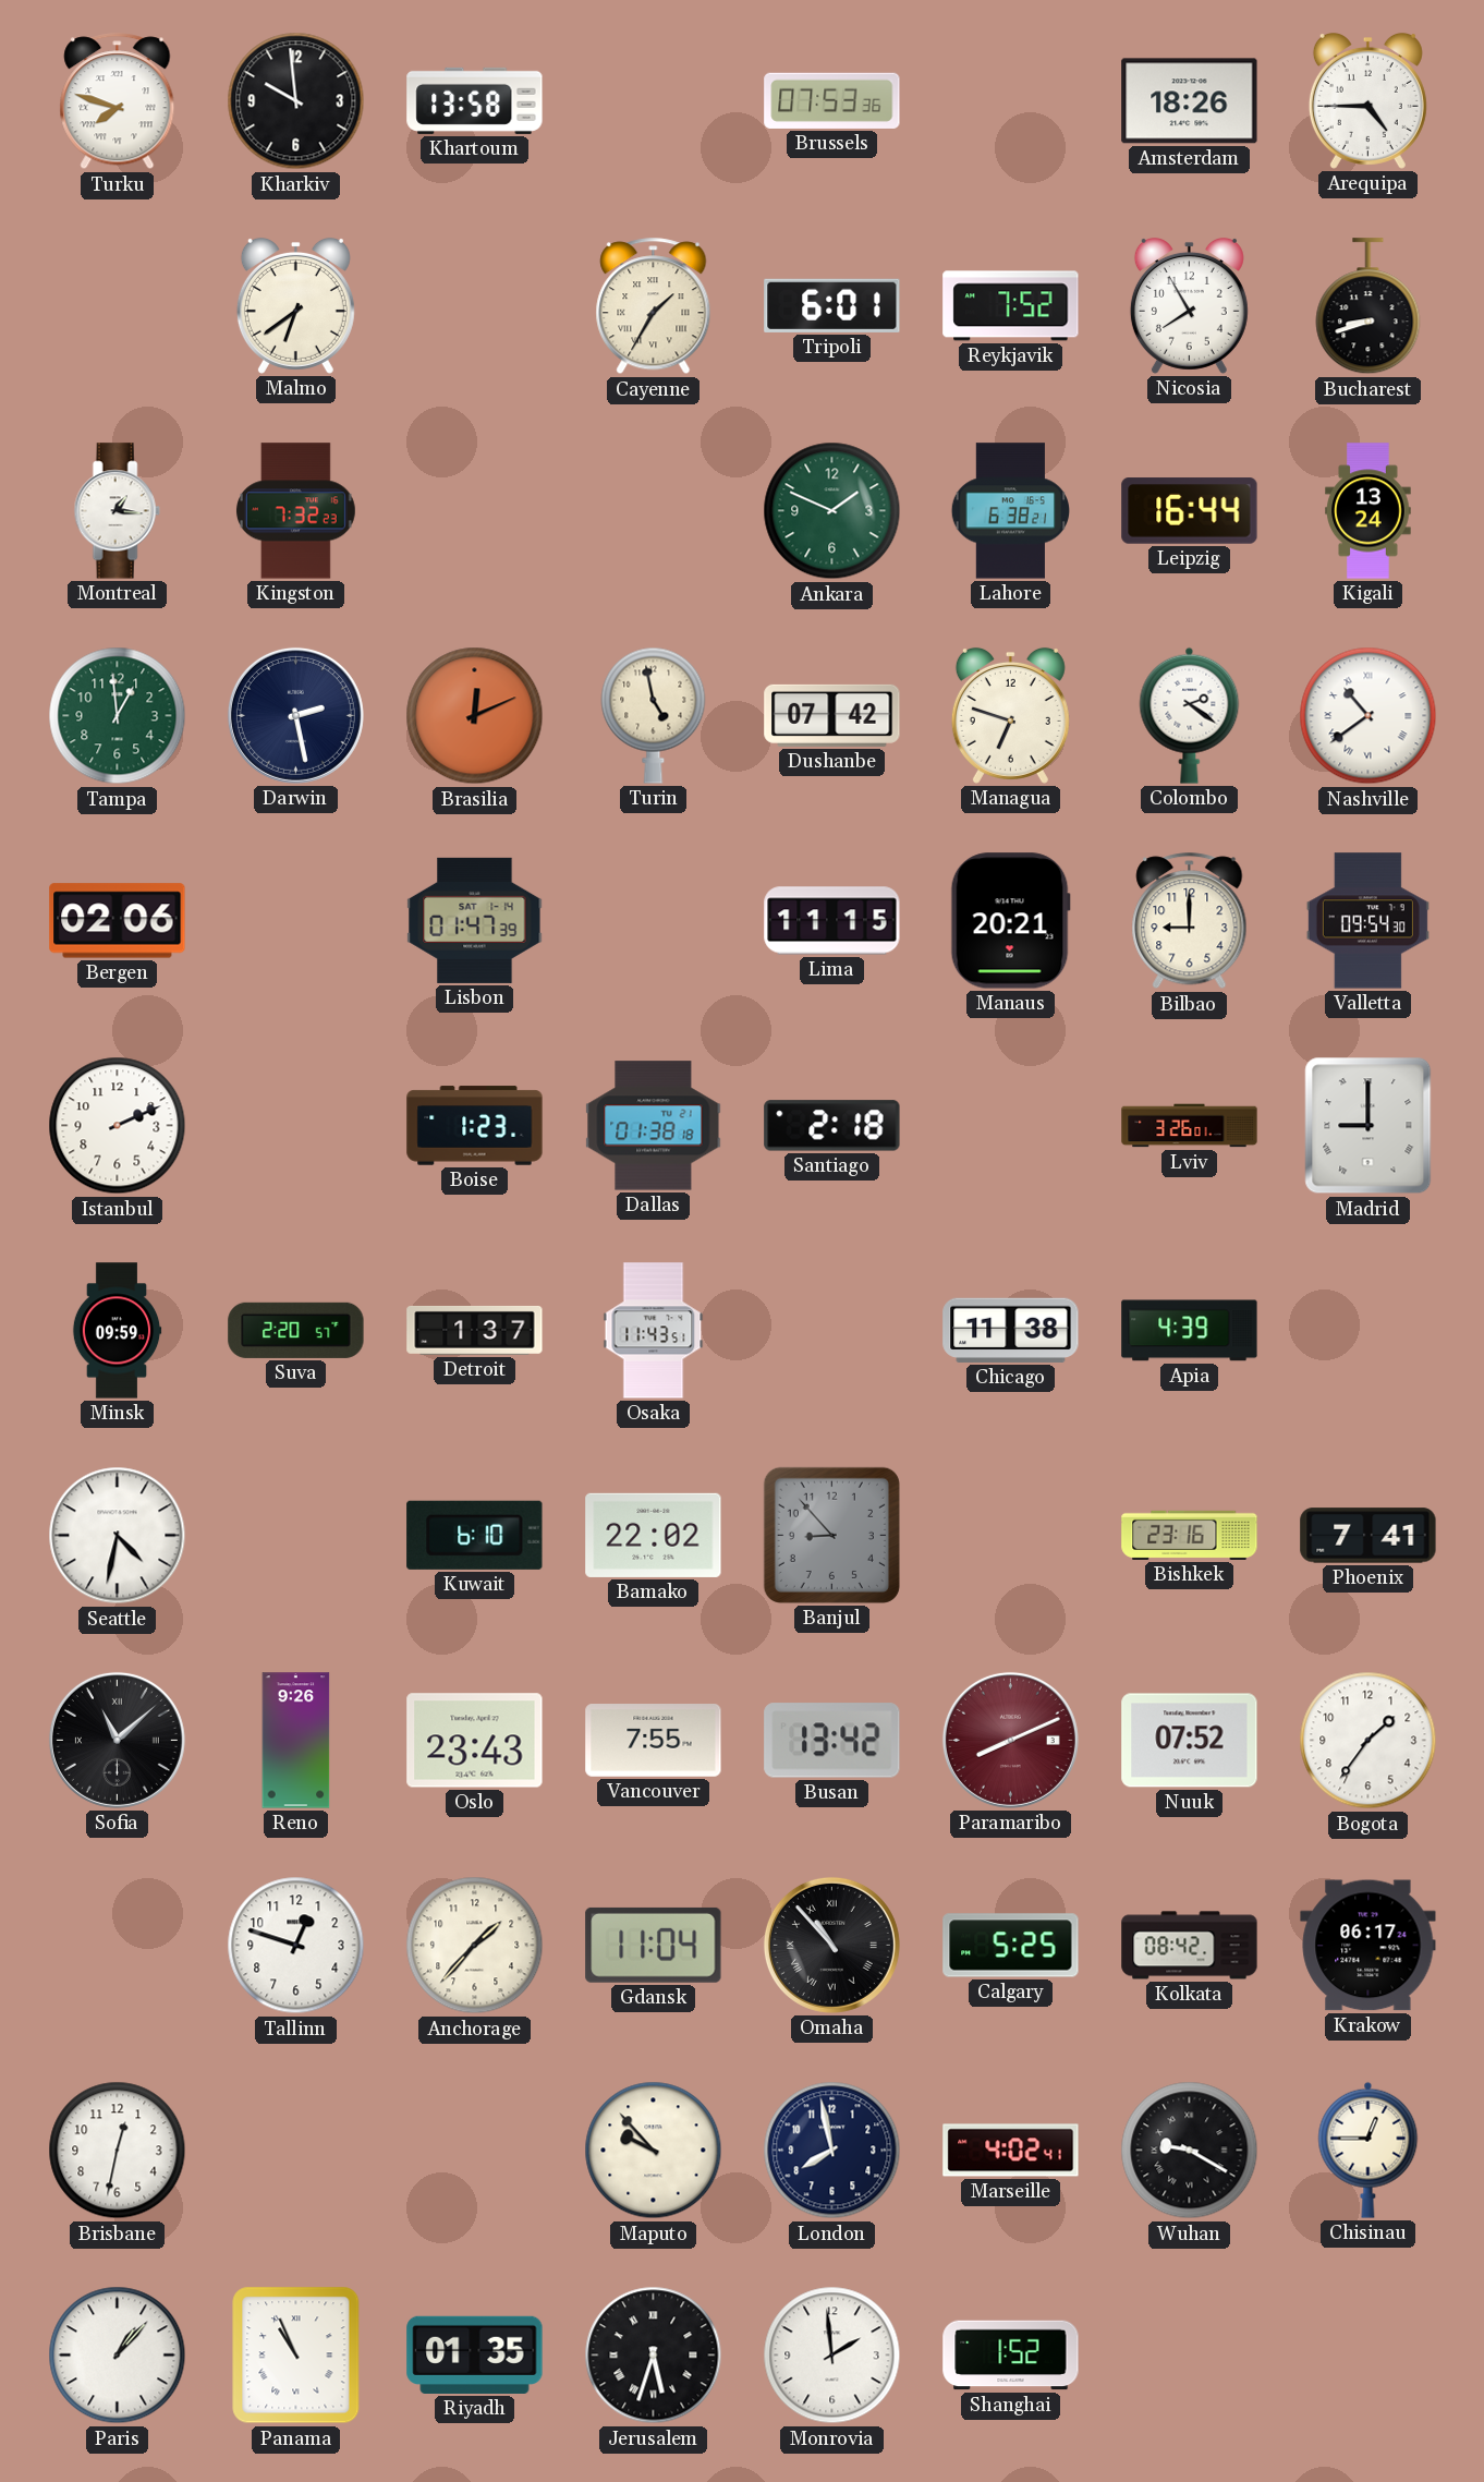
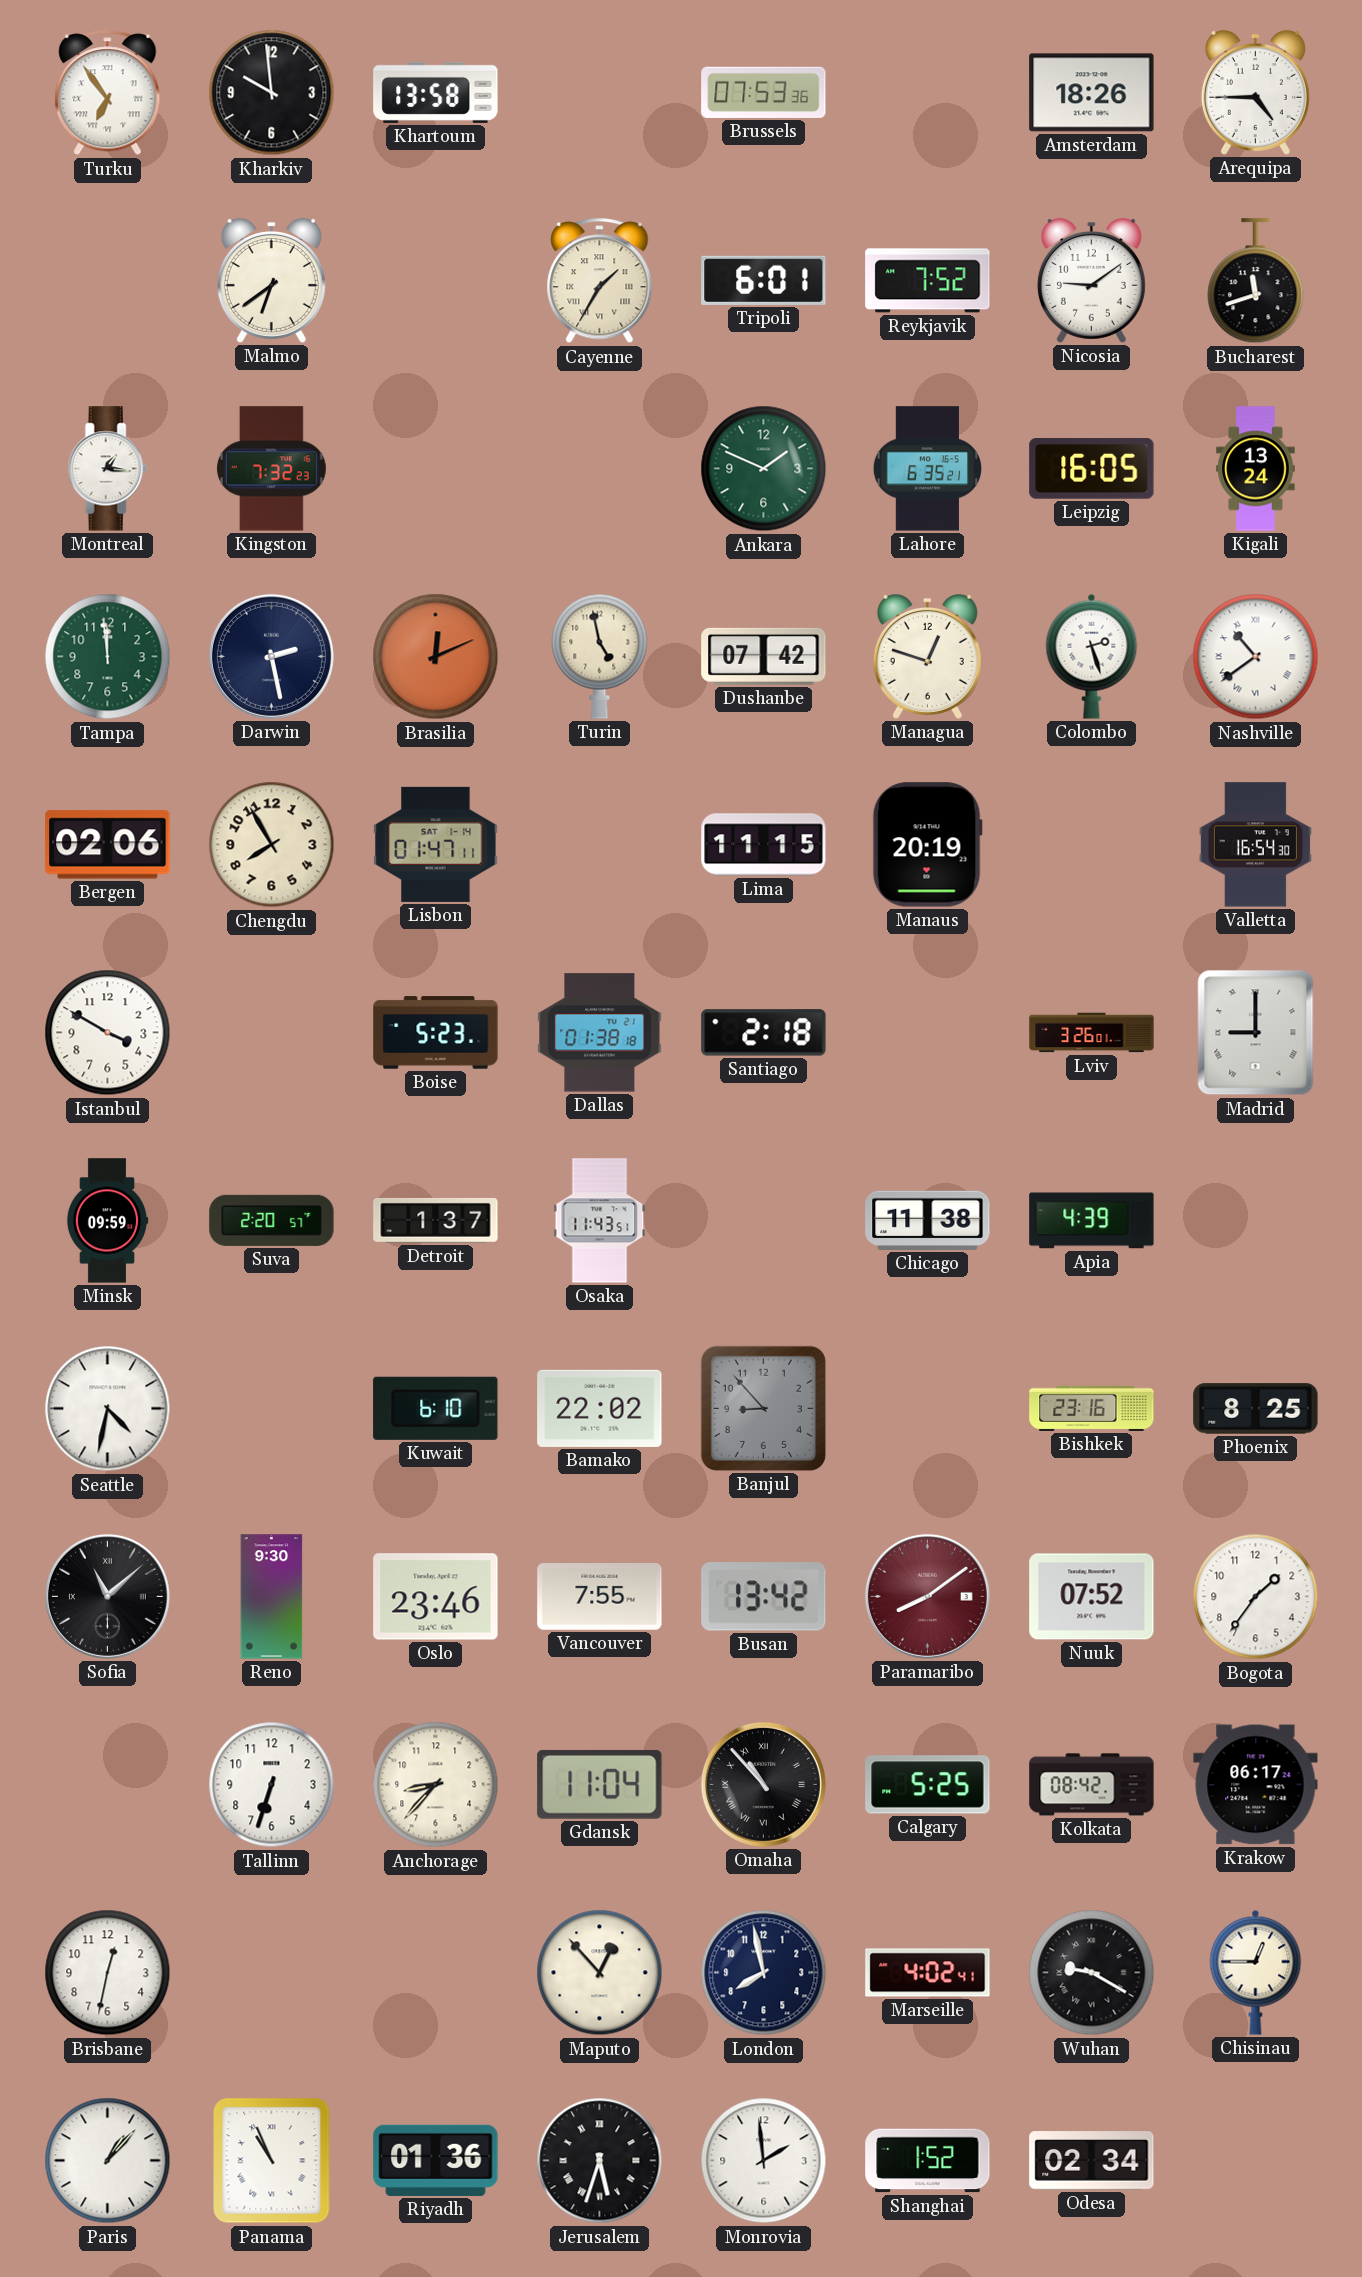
Turku: 7:48 -> 6:54 (108, 93)
Nicosia: 7:55 -> 9:09 (1091, 280)
Bucharest: 8:42 -> 11:42 (1256, 281)
Lahore: 6:38 -> 6:35 (927, 469)
Leipzig: 16:44 -> 16:05 (1092, 469)
Tampa: 12:59 -> 11:59 (108, 657)
Managua: 6:48 -> 12:48 (927, 656)
Colombo: 2:21 -> 2:27 (1092, 656)
Chengdu: none -> 7:55 (272, 845)
Lisbon: 01:47:39 -> 01:47:11 (436, 844)
Manaus: 20:21 -> 20:19 (927, 845)
Bilbao: 9:00 -> none (1190, 921)
Valletta: 09:54 -> 16:54 (1255, 845)
Istanbul: 2:11 -> 3:50 (108, 1033)
Boise: 1:23 -> 5:23 (436, 1033)
Phoenix: 7:41 -> 8:25 (1256, 1409)
Reno: 9:26 -> 9:30 (272, 1597)
Oslo: 23:43 -> 23:46 (436, 1597)
Paramaribo: 8:11 -> 8:09 (927, 1596)
Tallinn: 12:48 -> 6:33 (272, 1785)
Anchorage: 1:37 -> 8:37 (436, 1785)
Maputo: 9:53 -> 12:53 (600, 1973)
Riyadh: 01:35 -> 01:36 (436, 2160)
Odesa: none -> 02:34 (1092, 2161)
